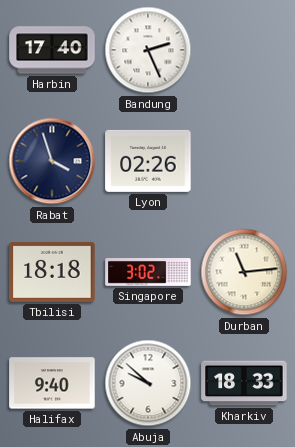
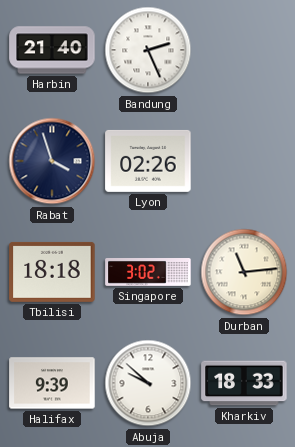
Harbin: 17:40 -> 21:40 (52, 50)
Halifax: 9:40 -> 9:39 (52, 383)
